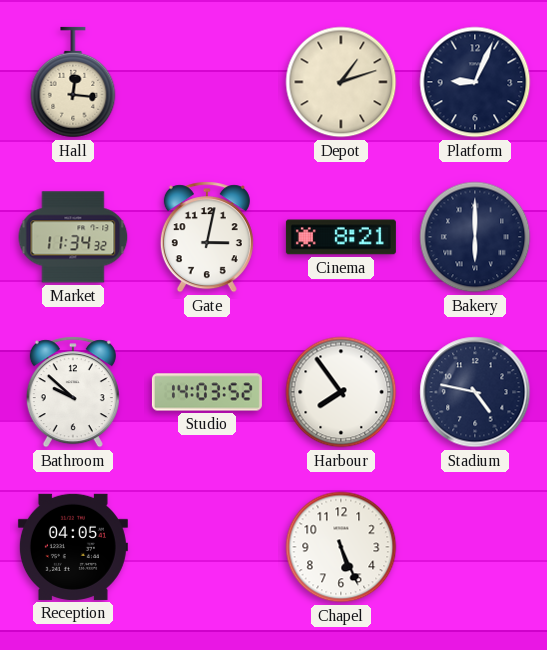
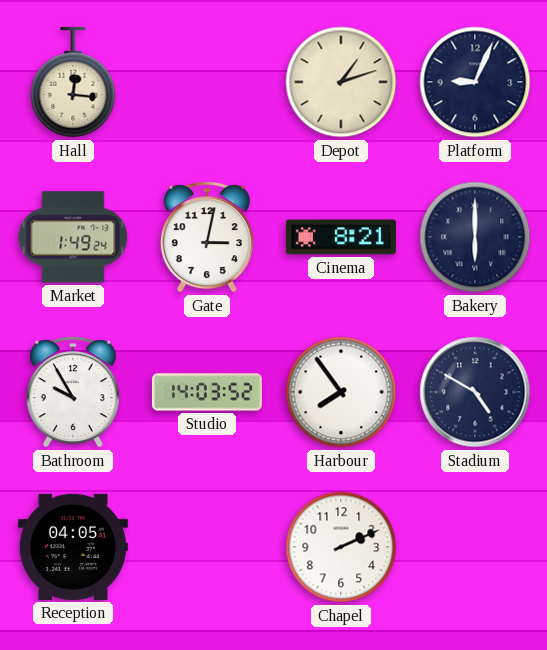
Market: 11:34 -> 1:49 (73, 237)
Bathroom: 9:52 -> 9:55 (73, 392)
Stadium: 4:47 -> 4:50 (475, 392)
Chapel: 5:26 -> 2:11 (341, 547)
